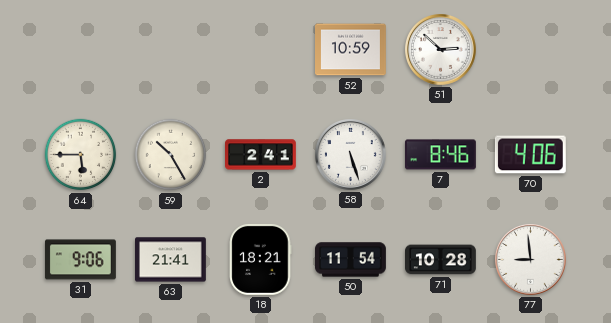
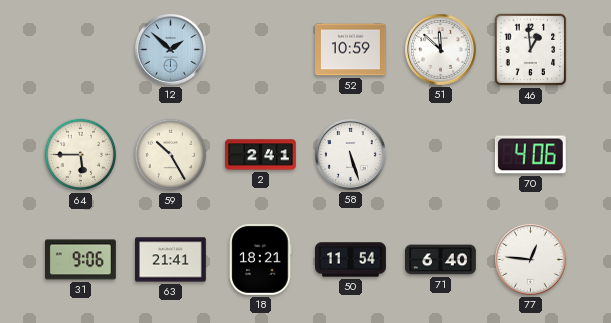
12: none -> 1:52 (171, 50)
51: 2:52 -> 11:52 (441, 50)
46: none -> 12:59 (531, 50)
7: 8:46 -> none (440, 155)
71: 10:28 -> 6:40 (441, 260)
77: 8:59 -> 12:46 (531, 260)
